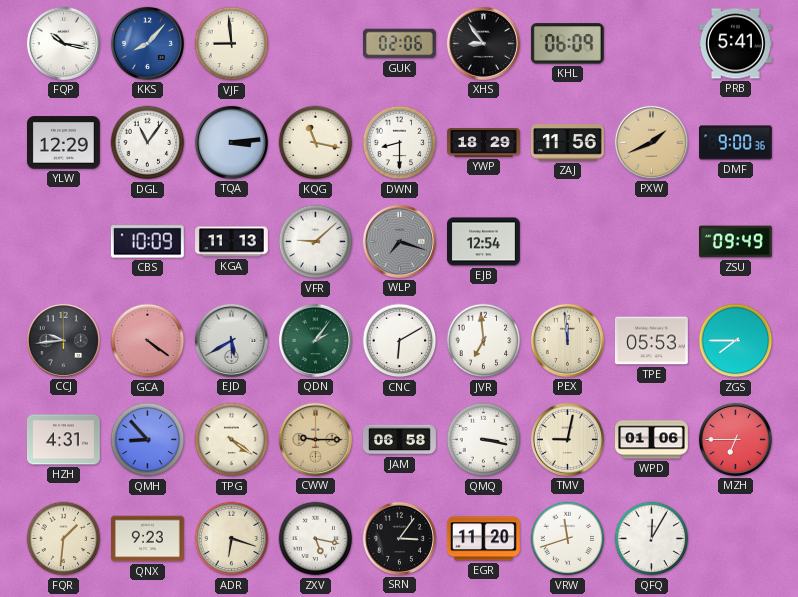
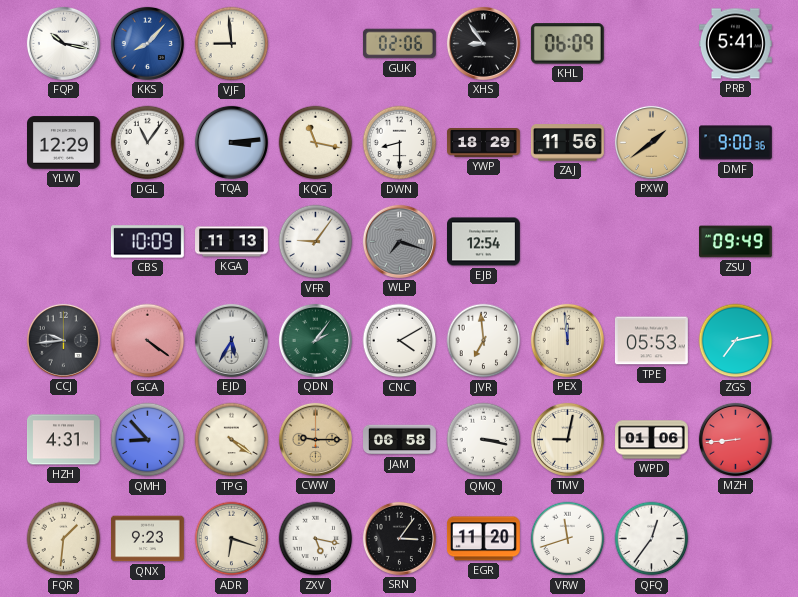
PXW: 1:41 -> 1:39 (651, 142)
VFR: 9:08 -> 9:06 (316, 242)
EJD: 5:40 -> 5:35 (231, 340)
CNC: 6:10 -> 4:10 (400, 341)
ZGS: 7:45 -> 7:13 (736, 341)
MZH: 6:45 -> 8:44 (735, 439)
QFQ: 12:05 -> 12:36 (652, 539)
